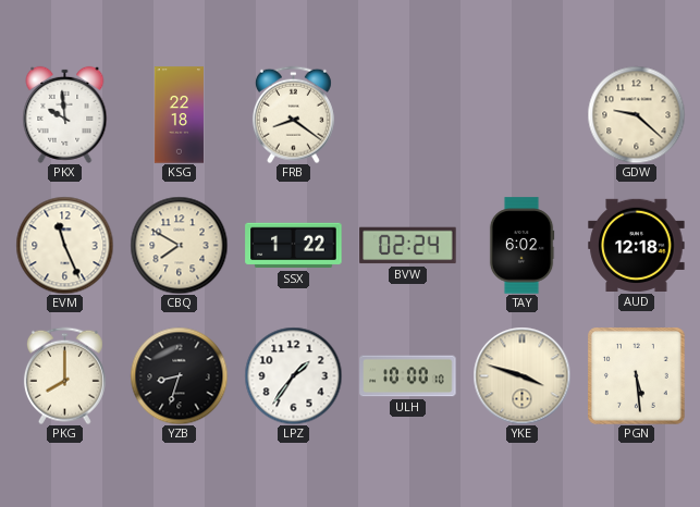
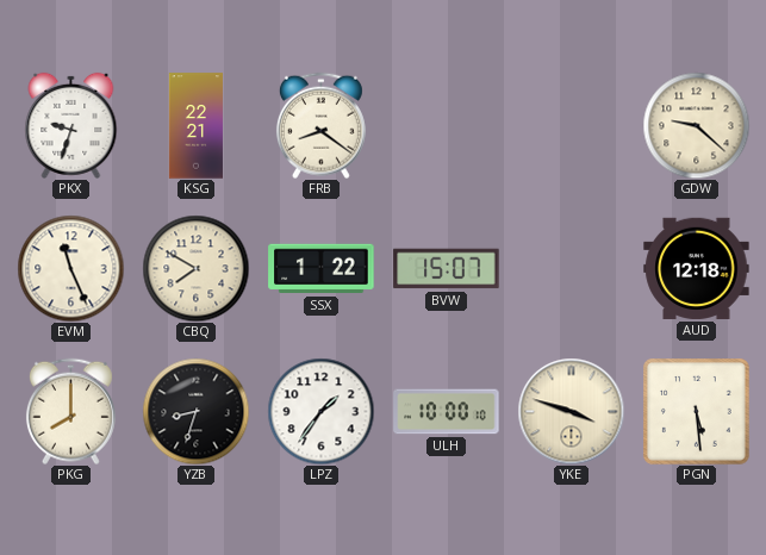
PKX: 9:59 -> 9:33 (71, 125)
KSG: 22:18 -> 22:21 (195, 126)
BVW: 02:24 -> 15:07 (447, 269)
TAY: 6:02 -> none (521, 246)
